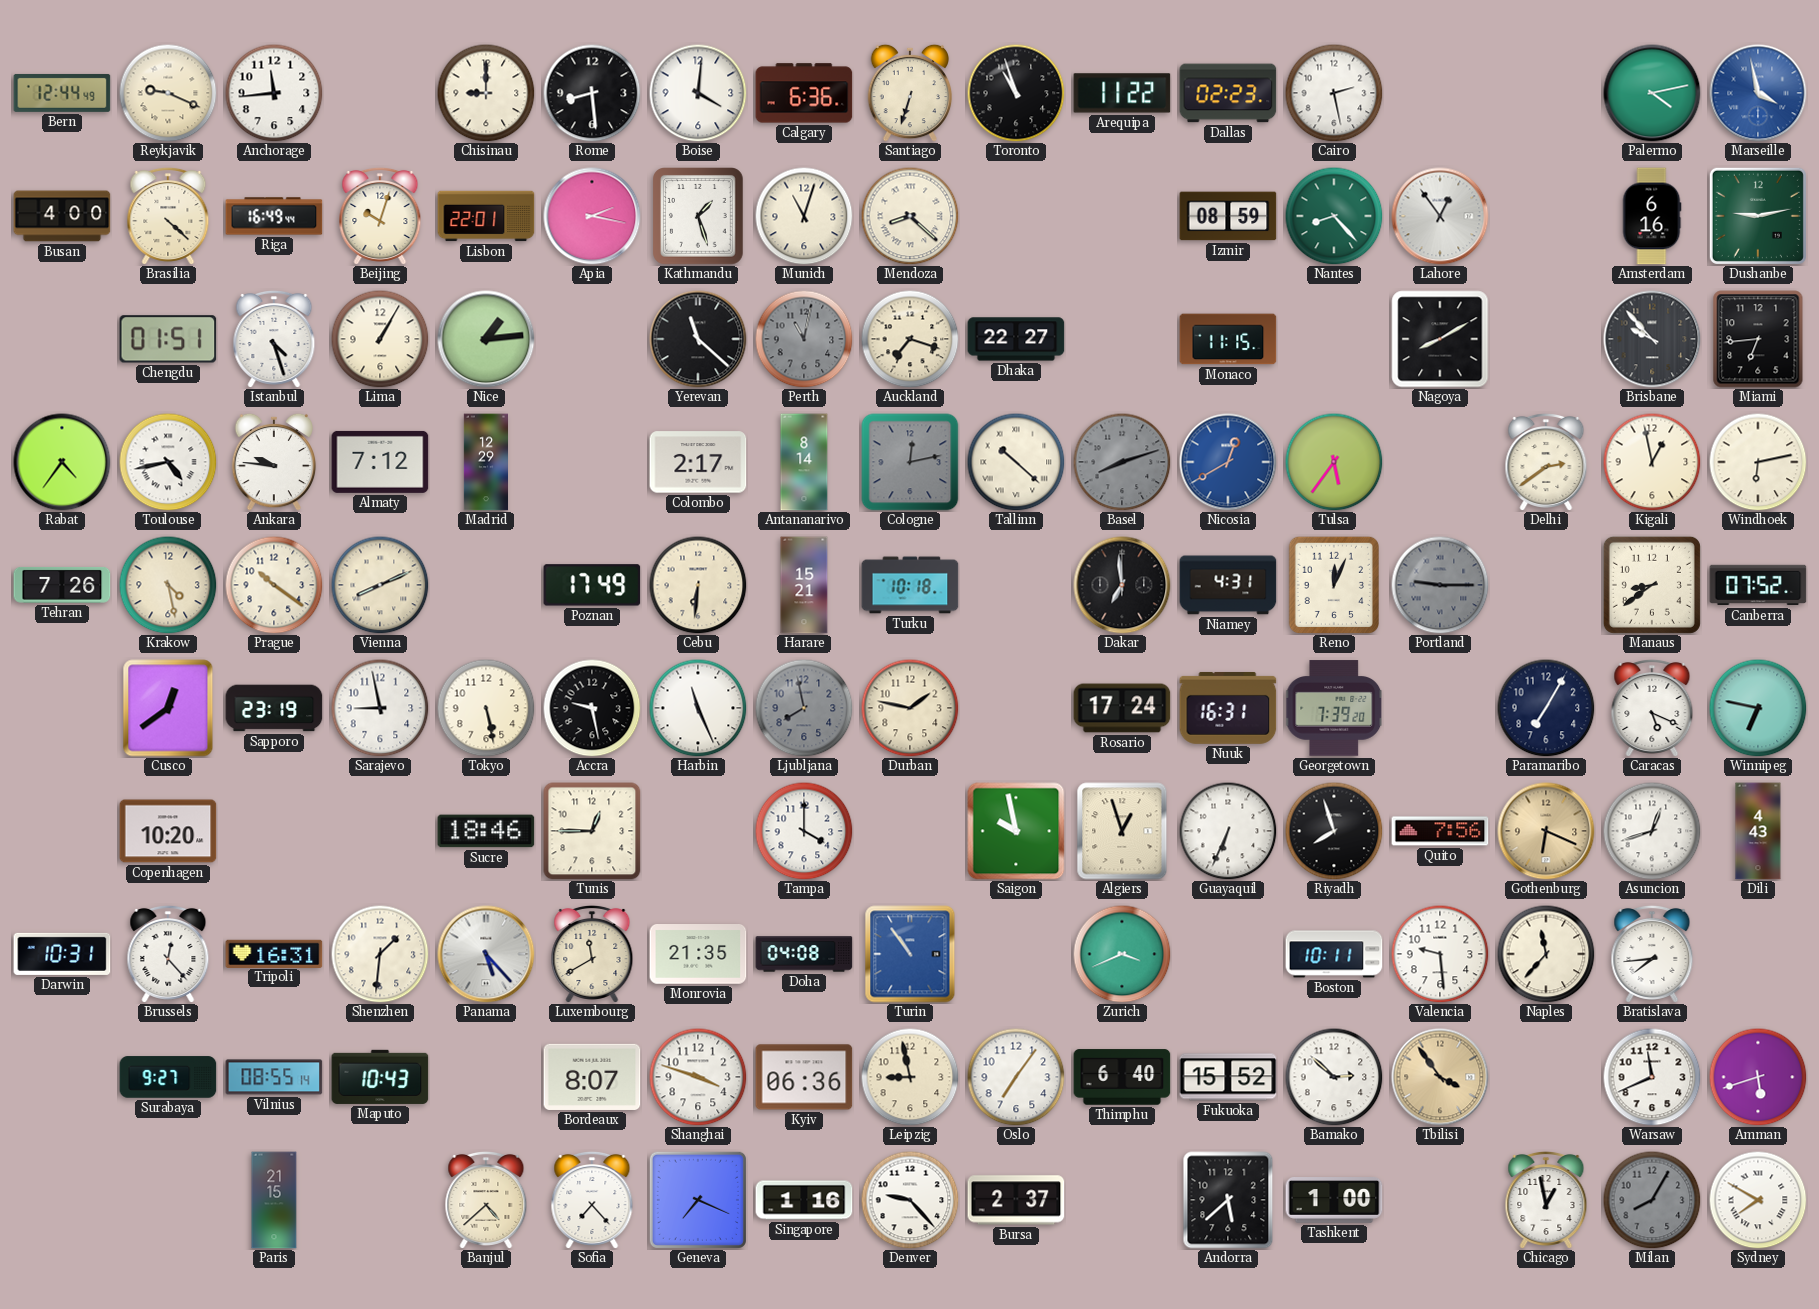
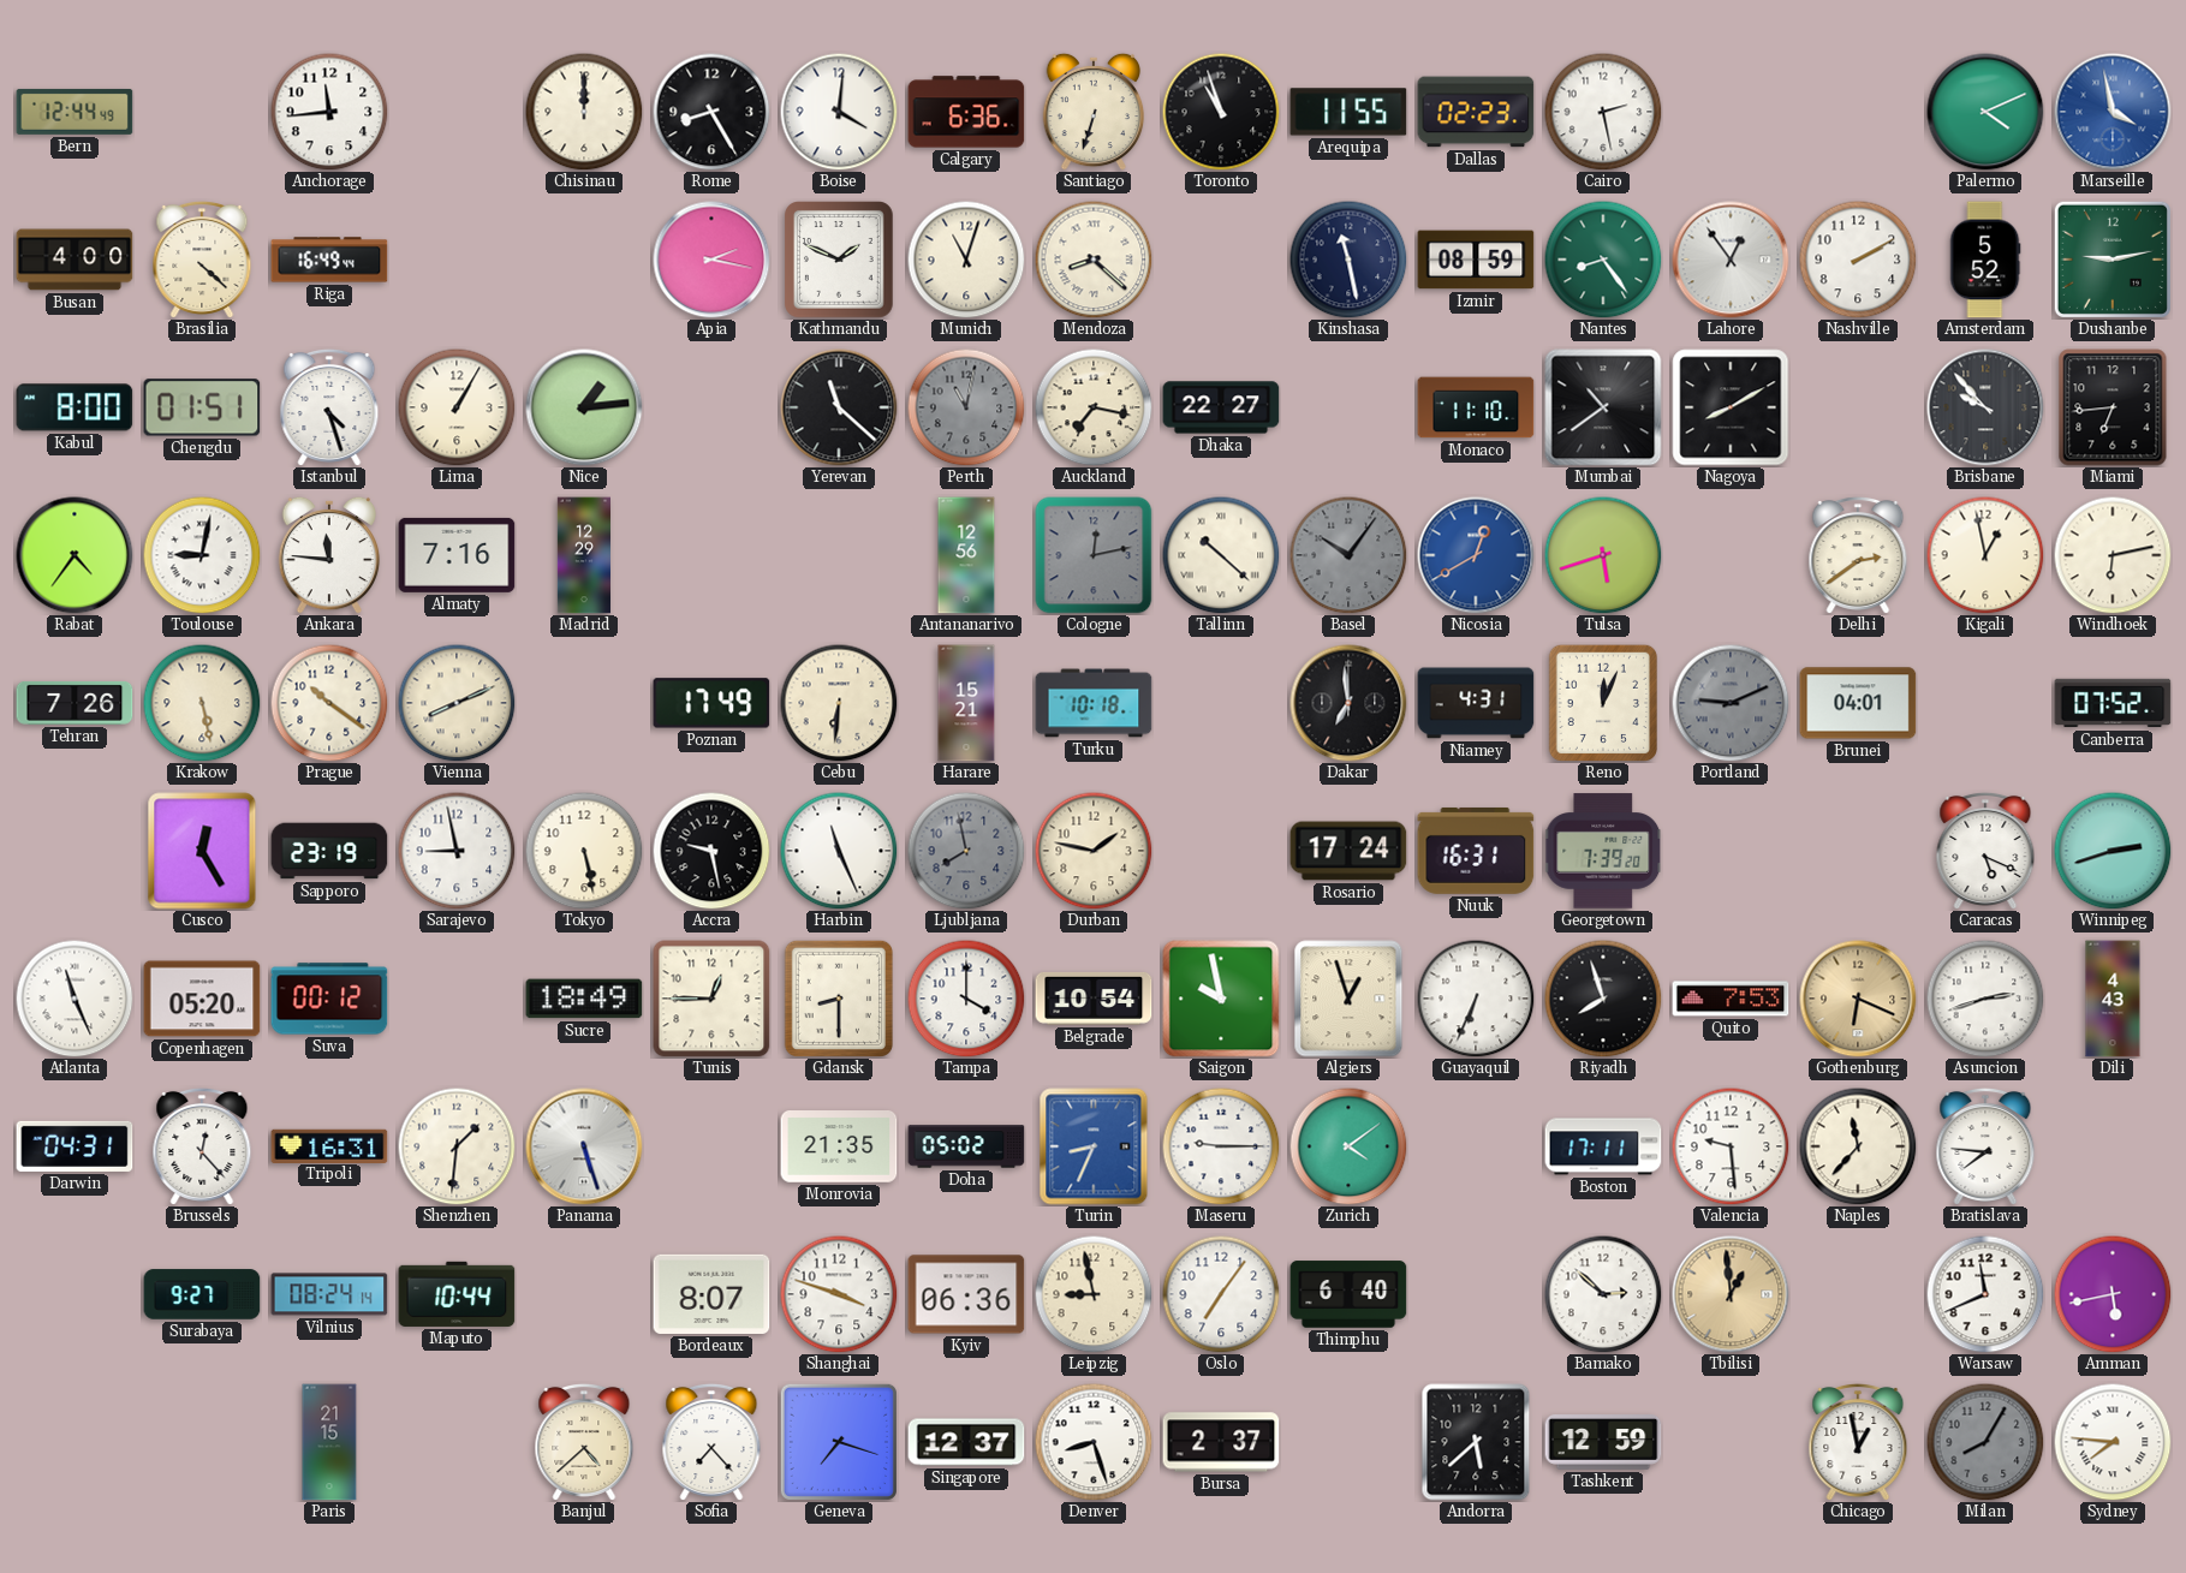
Reykjavik: 9:19 -> none (168, 93)
Chisinau: 9:00 -> 12:00 (584, 112)
Rome: 8:29 -> 8:25 (711, 112)
Arequipa: 11:22 -> 11:55 (1348, 112)
Palermo: 4:13 -> 4:11 (1985, 112)
Beijing: 10:03 -> none (380, 216)
Lisbon: 22:01 -> none (486, 216)
Kathmandu: 1:27 -> 1:49 (840, 261)
Kinshasa: none -> 11:28 (1348, 260)
Nantes: 8:23 -> 8:24 (1603, 260)
Nashville: none -> 2:10 (1858, 260)
Amsterdam: 6:16 -> 5:52 (1985, 260)
Kabul: none -> 8:00 (75, 407)
Auckland: 7:18 -> 7:17 (1094, 407)
Monaco: 11:15 -> 11:10 (1476, 407)
Mumbai: none -> 10:39 (1603, 407)
Toulouse: 4:43 -> 9:02 (202, 555)
Ankara: 9:46 -> 11:46 (329, 555)
Almaty: 7:12 -> 7:16 (457, 555)
Colombo: 2:17 -> none (698, 462)
Antananarivo: 8:14 -> 12:56 (966, 555)
Basel: 8:12 -> 10:06 (1348, 555)
Tulsa: 5:36 -> 5:42 (1603, 555)
Krakow: 4:28 -> 5:28 (202, 703)
Portland: 9:15 -> 9:11 (1731, 703)
Brunei: none -> 04:01 (1858, 703)
Manaus: 8:39 -> none (1652, 585)
Cusco: 12:39 -> 12:25 (202, 851)
Paramaribo: 7:05 -> none (1546, 708)
Winnipeg: 6:47 -> 2:42 (2113, 851)
Atlanta: none -> 11:26 (75, 999)
Copenhagen: 10:20 -> 05:20 (202, 999)
Suva: none -> 00:12 (329, 999)
Sucre: 18:46 -> 18:49 (584, 999)
Gdansk: none -> 8:30 (838, 997)
Belgrade: none -> 10:54 (1094, 999)
Quito: 7:56 -> 7:53 (1731, 999)
Asuncion: 12:42 -> 2:42 (1985, 999)
Darwin: 10:31 -> 04:31 (75, 1146)
Panama: 5:23 -> 5:27 (584, 1146)
Luxembourg: 11:40 -> none (592, 954)
Doha: 04:08 -> 05:02 (966, 1146)
Turin: 10:54 -> 8:34 (1094, 1146)
Maseru: none -> 9:15 (1221, 1146)
Zurich: 3:41 -> 4:09 (1348, 1146)
Boston: 10:11 -> 17:11 (1603, 1146)
Bratislava: 7:44 -> 7:46 (1985, 1146)
Vilnius: 08:55 -> 08:24 (329, 1294)
Maputo: 10:43 -> 10:44 (457, 1294)
Fukuoka: 15:52 -> none (1228, 1077)
Tbilisi: 3:54 -> 12:59 (1731, 1294)
Amman: 5:42 -> 5:43 (2113, 1294)
Geneva: 7:19 -> 7:18 (839, 1442)
Singapore: 1:16 -> 12:37 (966, 1442)
Denver: 9:23 -> 8:27 (1094, 1442)
Tashkent: 1:00 -> 12:59 (1603, 1443)
Sydney: 7:50 -> 7:46 (2113, 1442)
